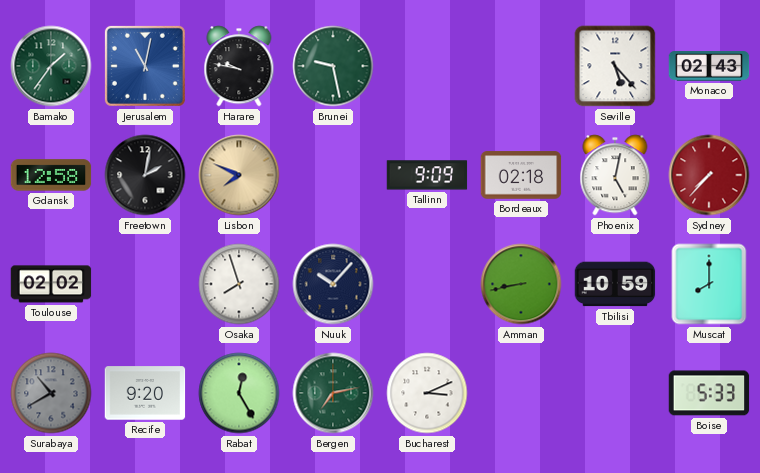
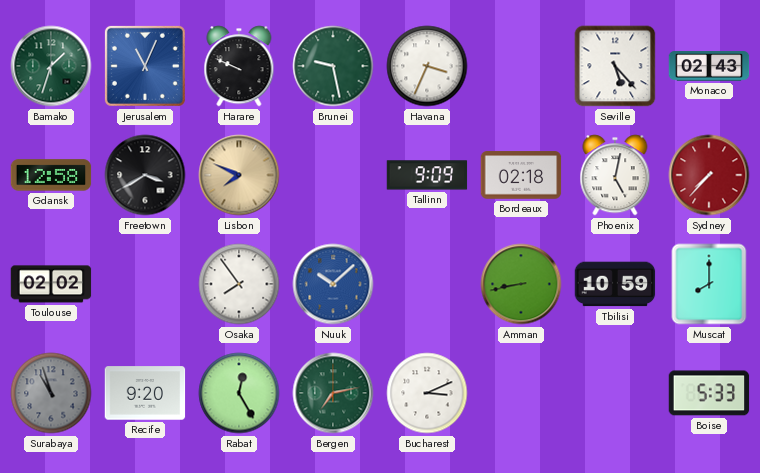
Bamako: 1:36 -> 1:33 (51, 66)
Jerusalem: 11:02 -> 11:04 (145, 66)
Harare: 9:47 -> 9:49 (239, 66)
Havana: none -> 3:34 (427, 66)
Freetown: 2:02 -> 3:40 (145, 175)
Osaka: 7:57 -> 7:54 (239, 284)
Nuuk: 10:07 -> 10:08 (333, 284)
Nuuk dial: navy -> blue (333, 284)
Surabaya: 10:40 -> 10:57 (51, 393)
